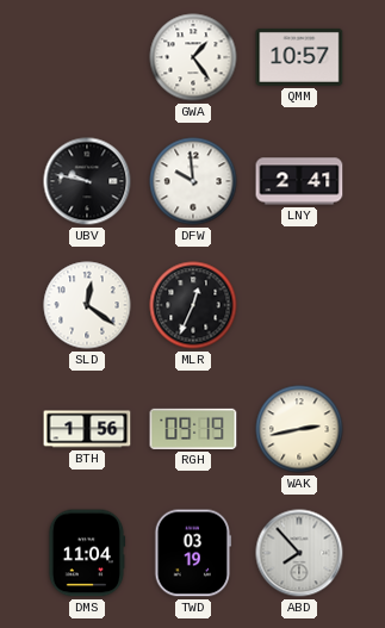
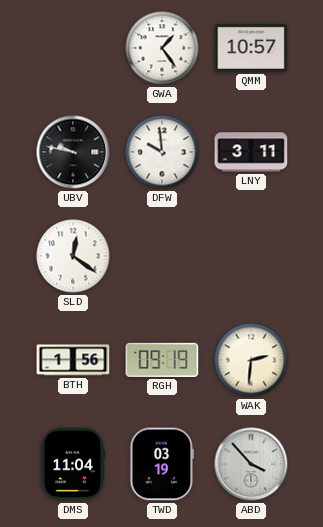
LNY: 2:41 -> 3:11 (251, 152)
MLR: 12:34 -> none (193, 305)
WAK: 2:43 -> 2:31 (251, 360)
ABD: 7:53 -> 3:53 (251, 464)
